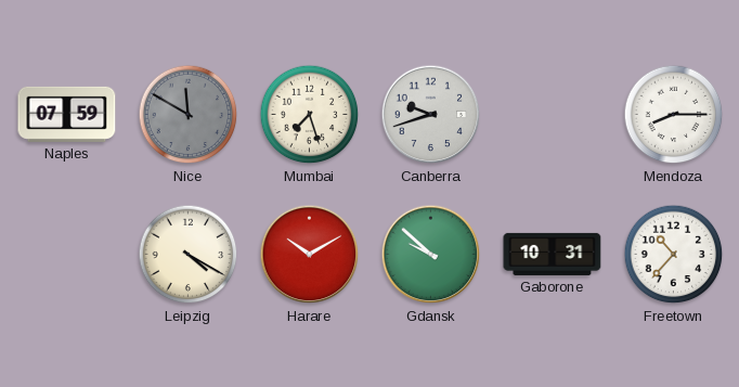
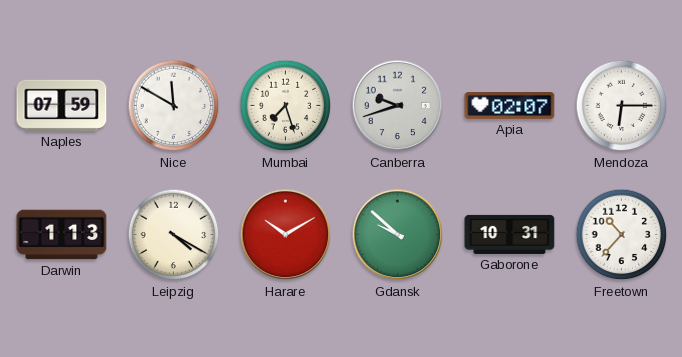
Nice dial: grey -> white (174, 106)
Apia: none -> 02:07 (510, 106)
Mendoza: 8:15 -> 6:15 (622, 106)
Darwin: none -> 1:13 (62, 235)
